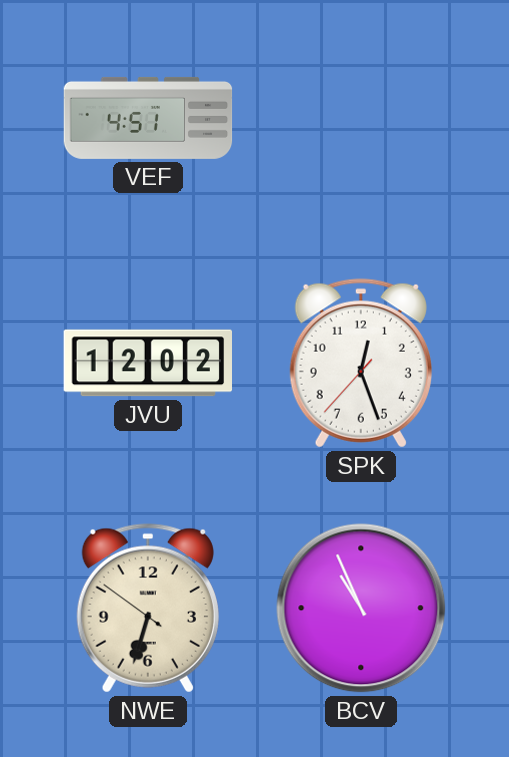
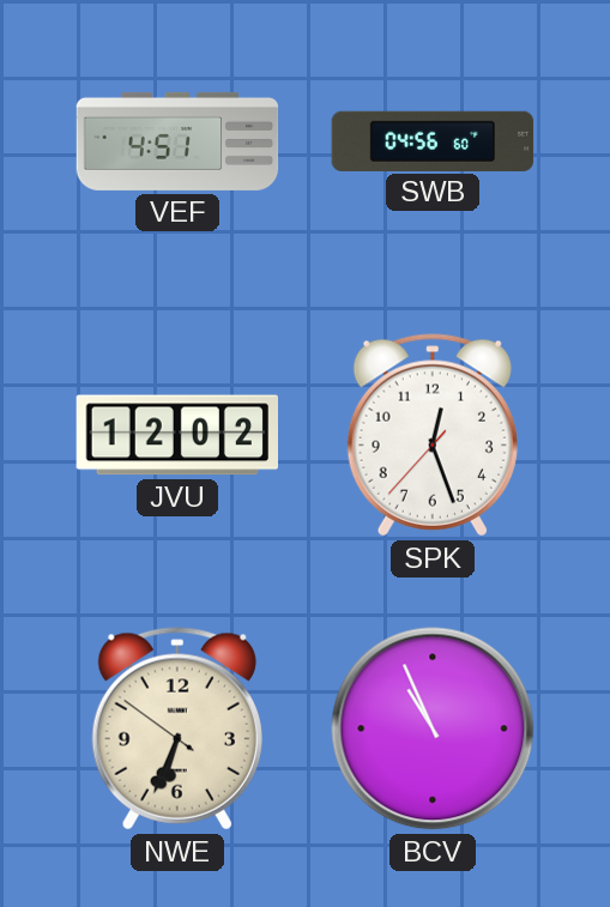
SWB: none -> 04:56 (433, 140)
NWE: 6:32 -> 6:33 (177, 728)
